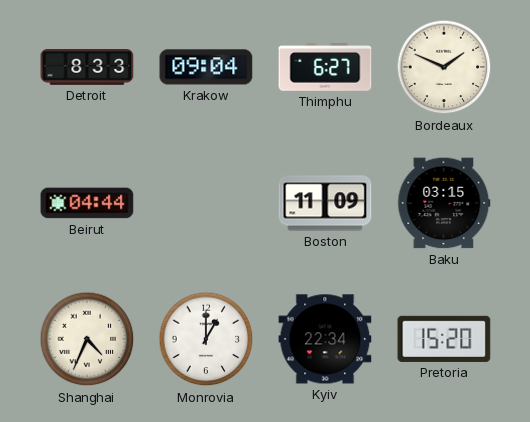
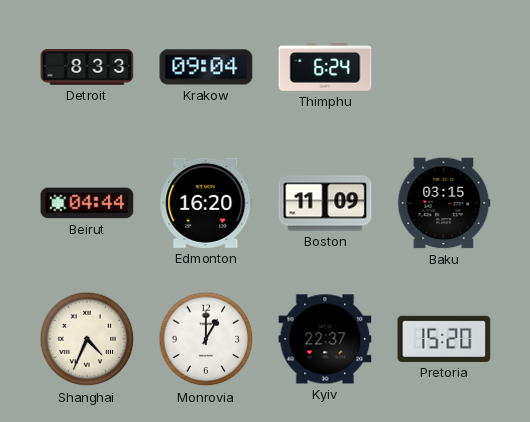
Thimphu: 6:27 -> 6:24 (325, 67)
Bordeaux: 1:49 -> none (444, 67)
Edmonton: none -> 16:20 (206, 203)
Kyiv: 22:34 -> 22:37 (325, 339)
